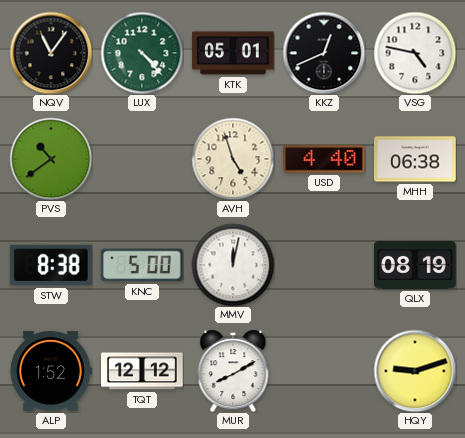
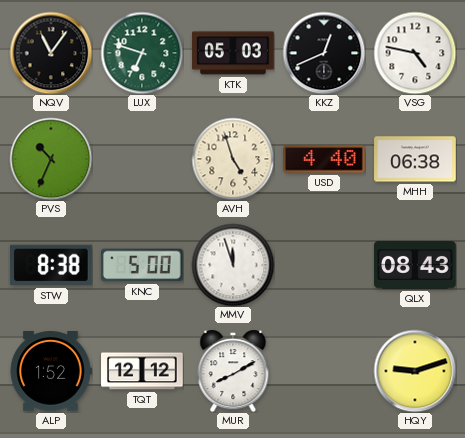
LUX: 4:23 -> 6:48 (142, 53)
KTK: 05:01 -> 05:03 (233, 53)
PVS: 10:39 -> 10:34 (51, 159)
MMV: 12:02 -> 11:57 (233, 265)
QLX: 08:19 -> 08:43 (415, 266)
